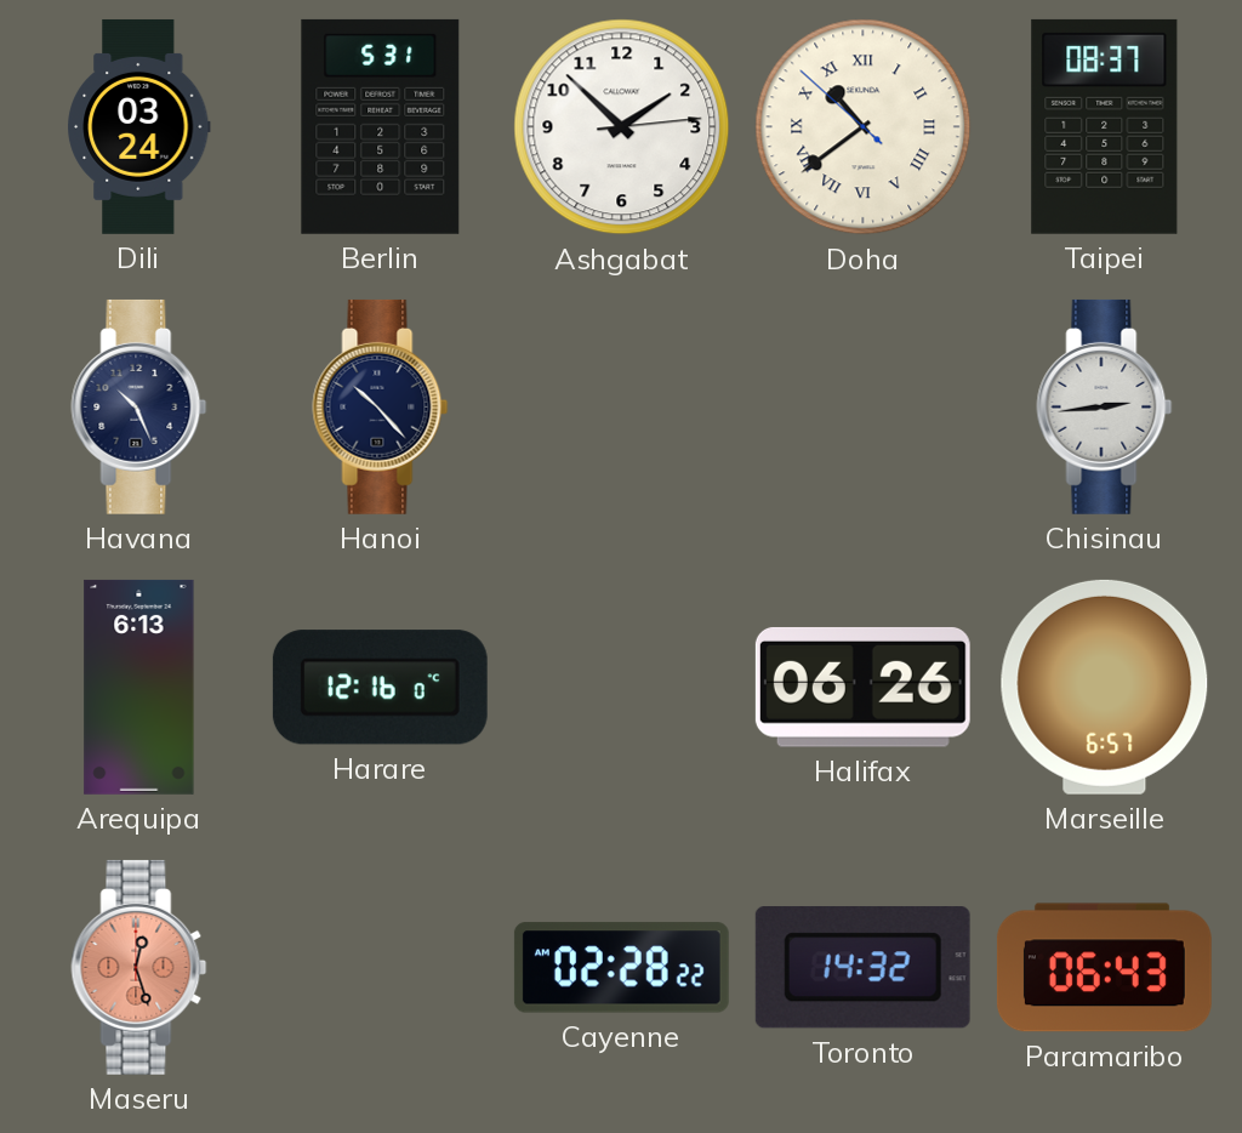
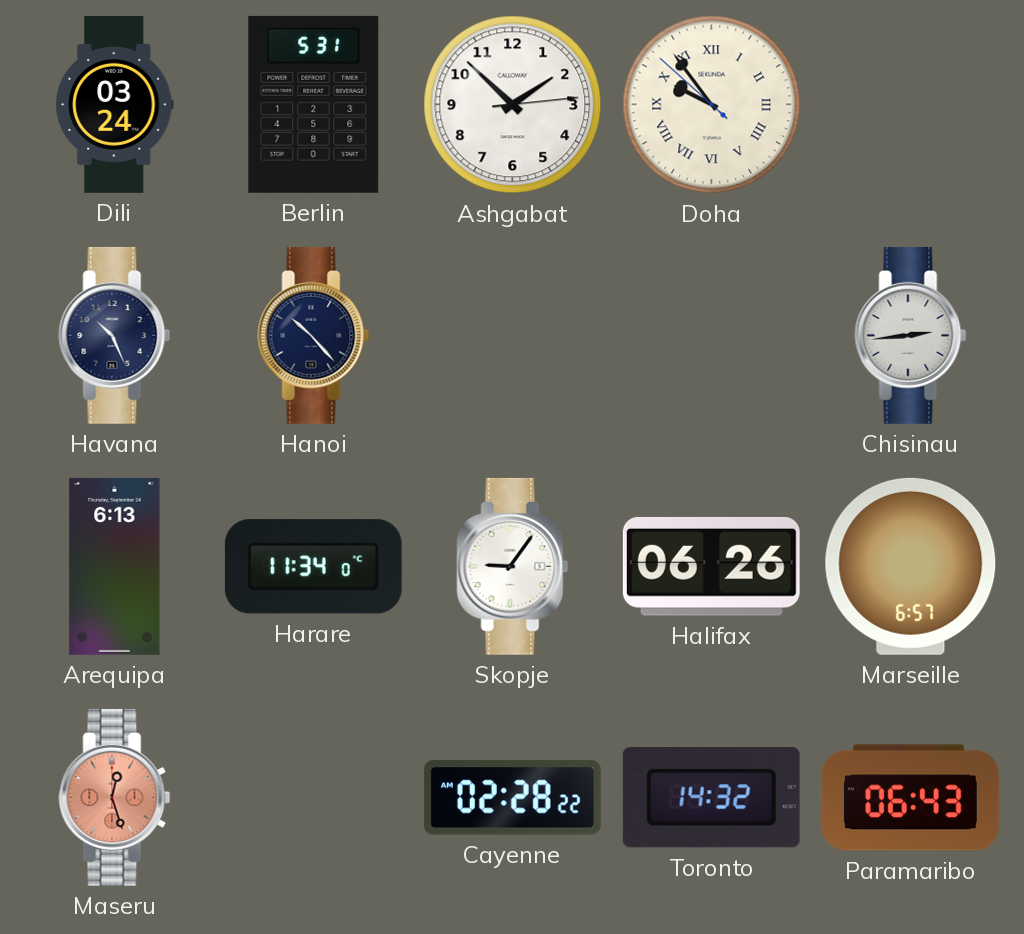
Doha: 10:38 -> 9:53 (712, 105)
Taipei: 08:37 -> none (1105, 126)
Harare: 12:16 -> 11:34 (313, 567)
Skopje: none -> 9:06 (513, 566)
